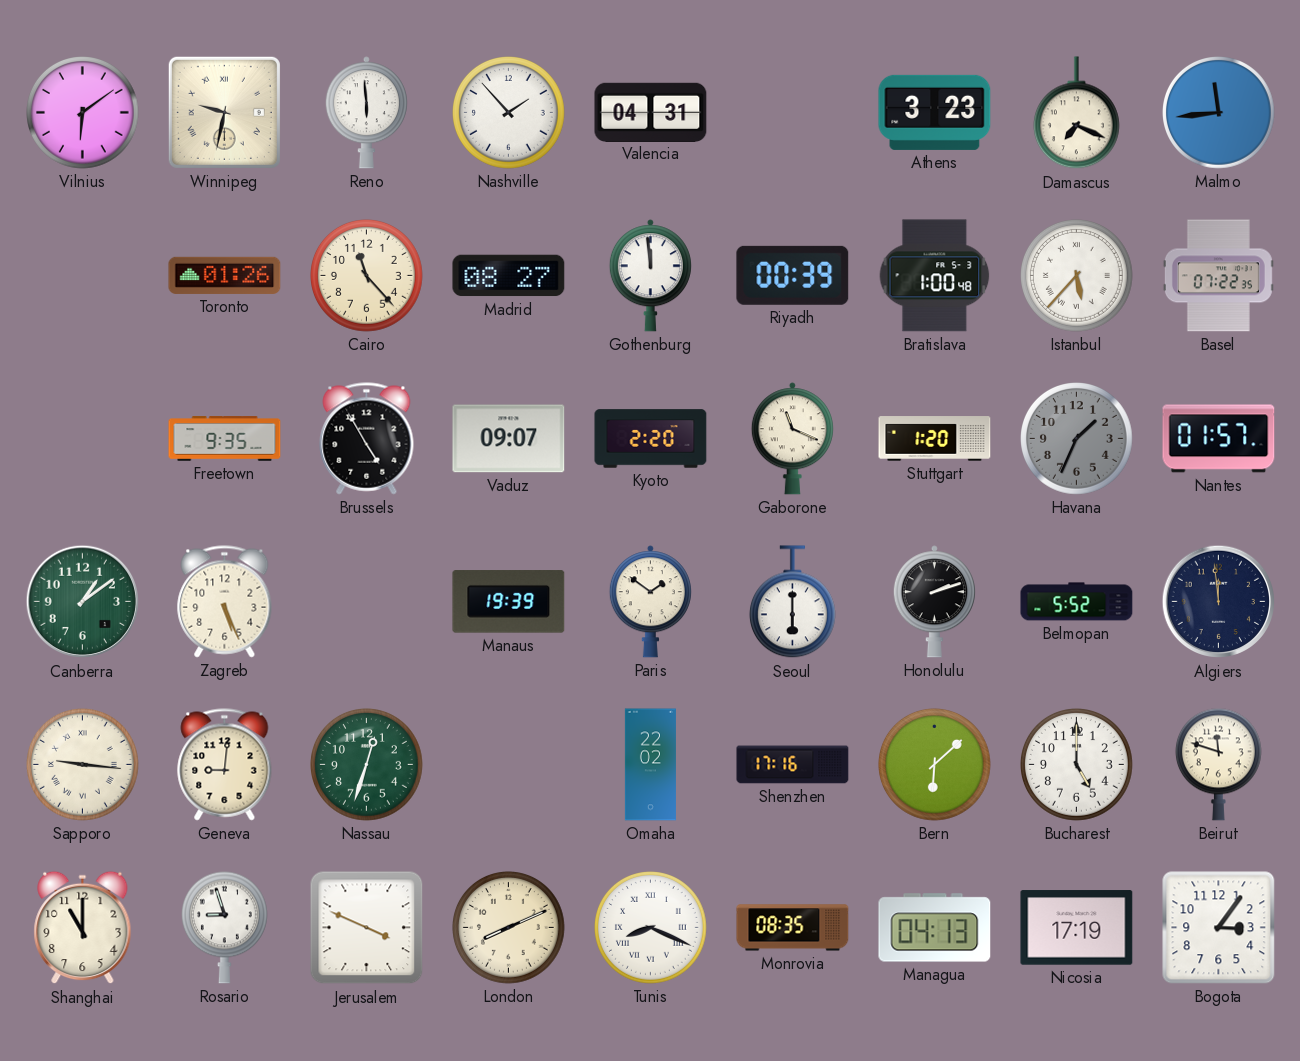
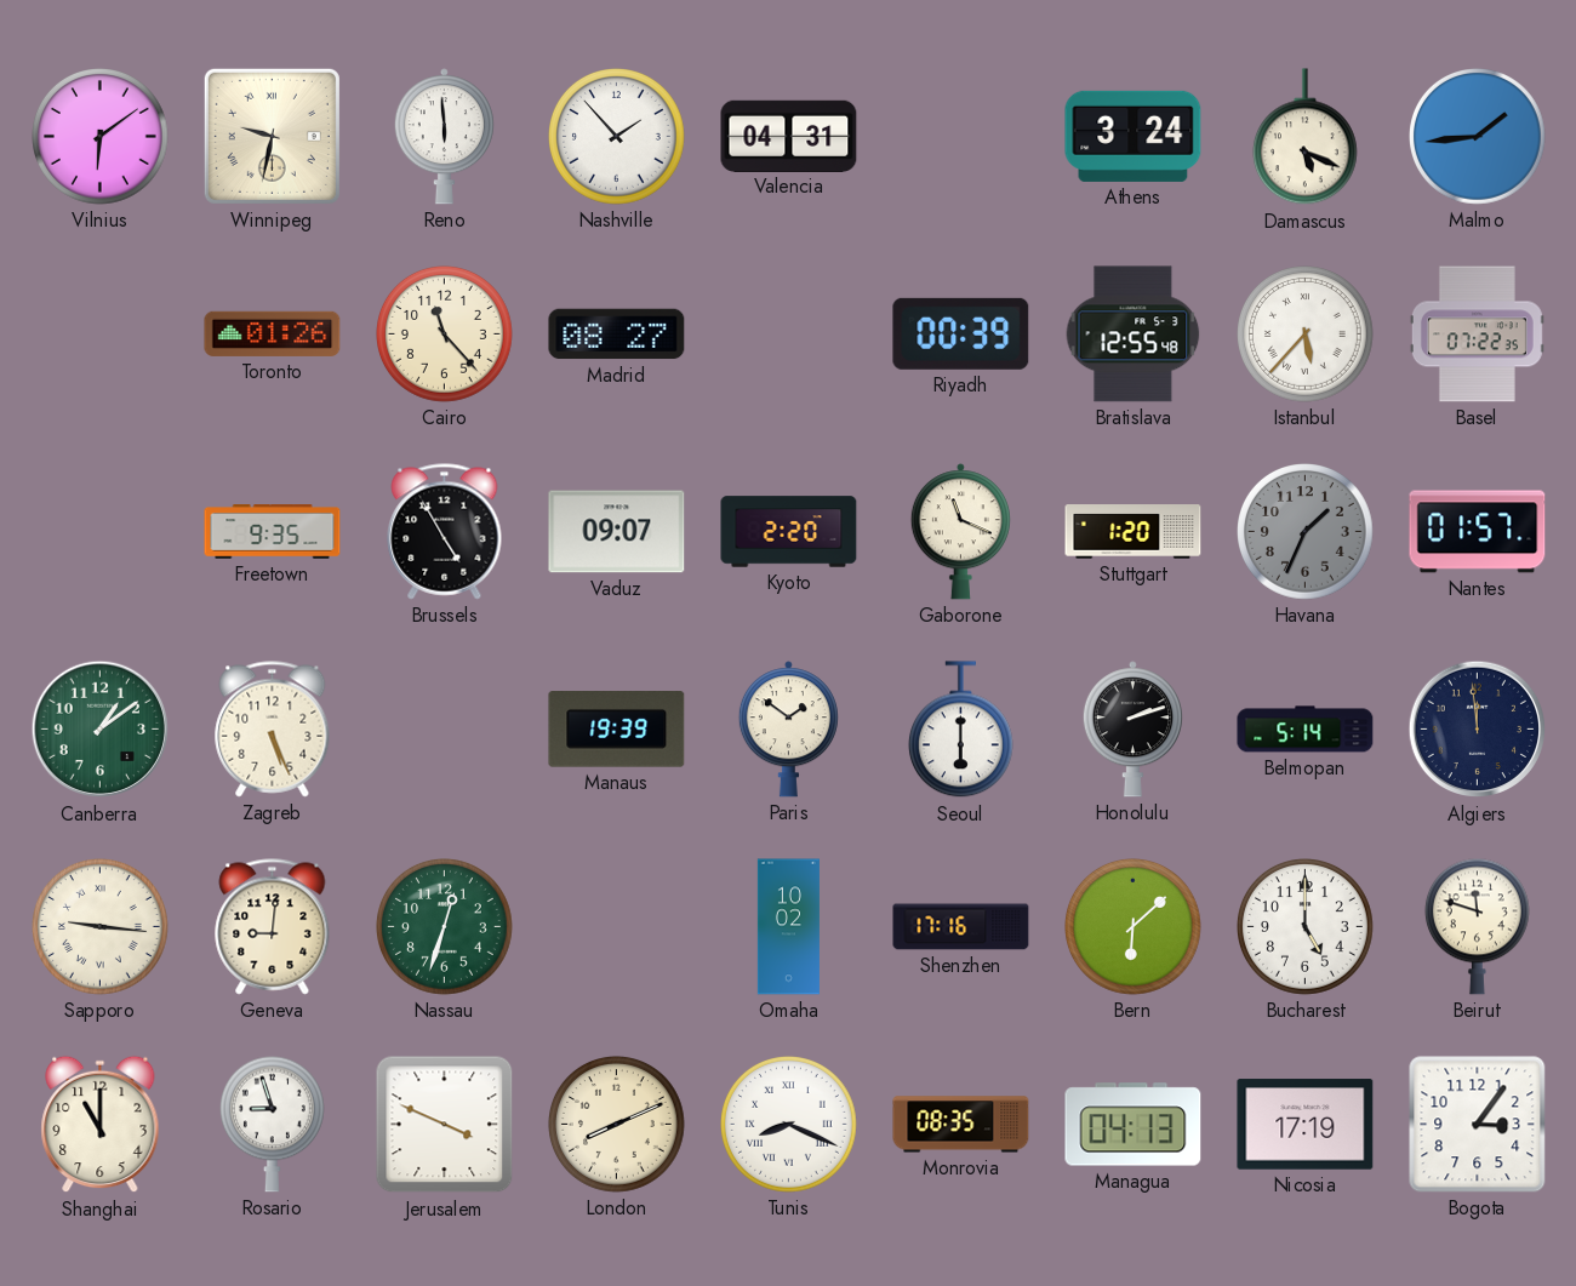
Athens: 3:23 -> 3:24 (1134, 136)
Damascus: 7:19 -> 5:19 (1304, 137)
Malmo: 11:44 -> 1:44 (1478, 137)
Gothenburg: 11:59 -> none (650, 276)
Bratislava: 1:00 -> 12:55 (1134, 335)
Belmopan: 5:52 -> 5:14 (1306, 730)
Omaha: 22:02 -> 10:02 (788, 927)
